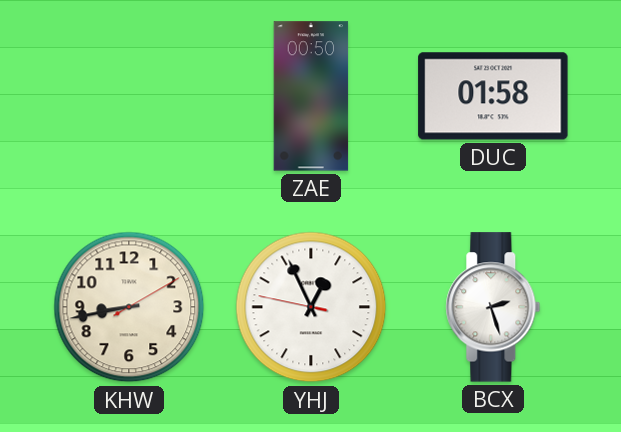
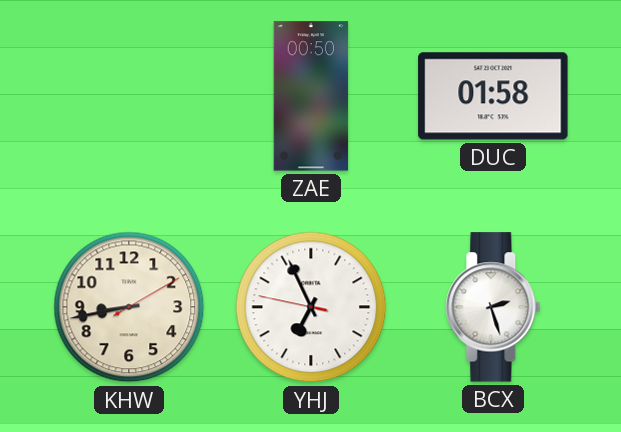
YHJ: 12:55 -> 6:55 (311, 307)
